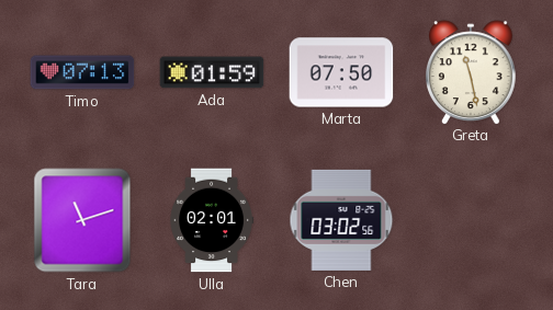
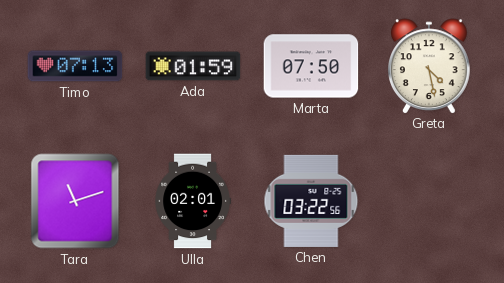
Greta: 11:28 -> 4:28 (430, 66)
Chen: 03:02 -> 03:22 (311, 201)
